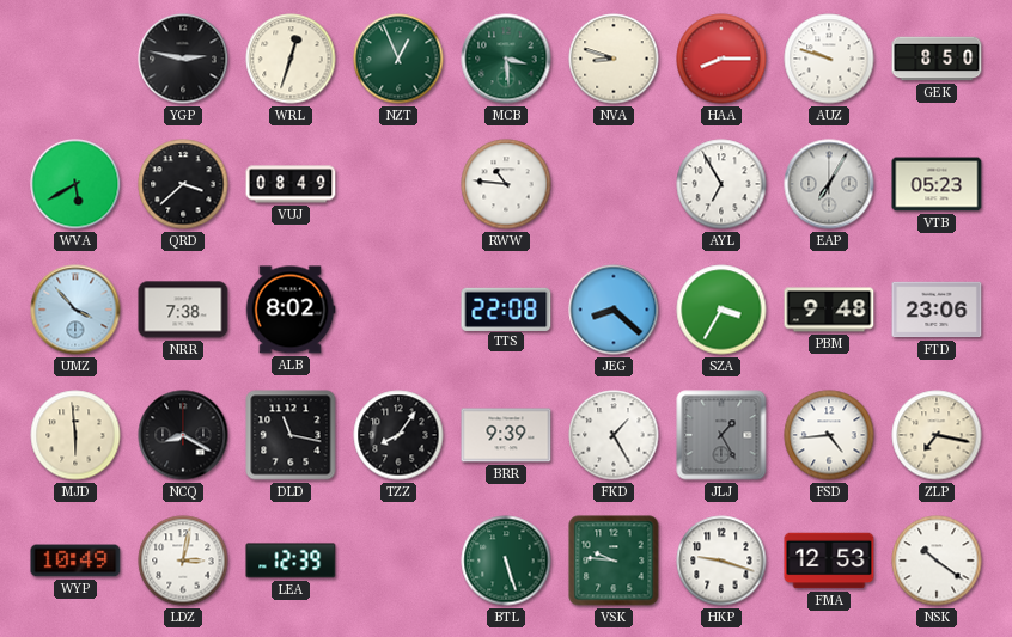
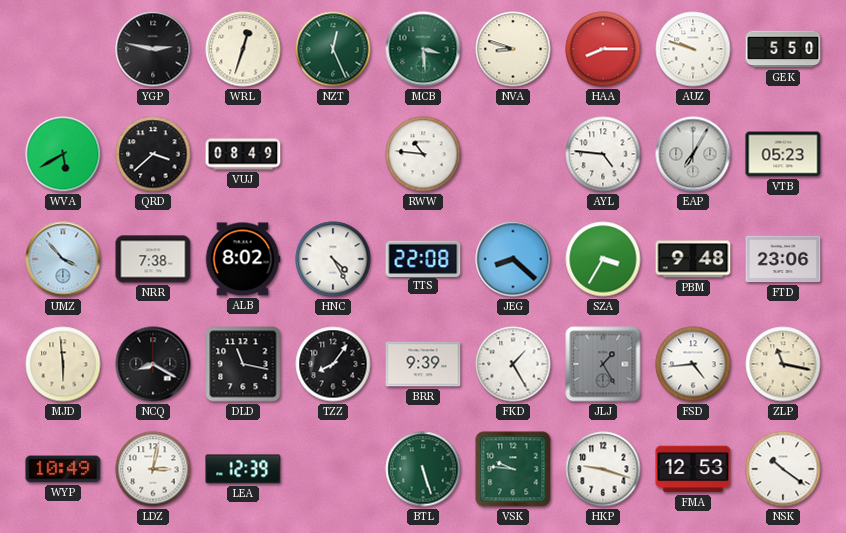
NZT: 12:56 -> 12:26 (333, 49)
GEK: 8:50 -> 5:50 (783, 49)
AYL: 6:55 -> 4:46 (603, 154)
HNC: none -> 4:25 (333, 259)
ZLP: 7:17 -> 11:17 (783, 364)
